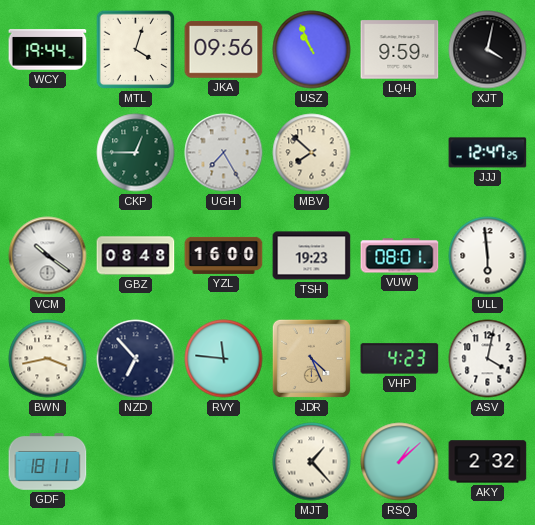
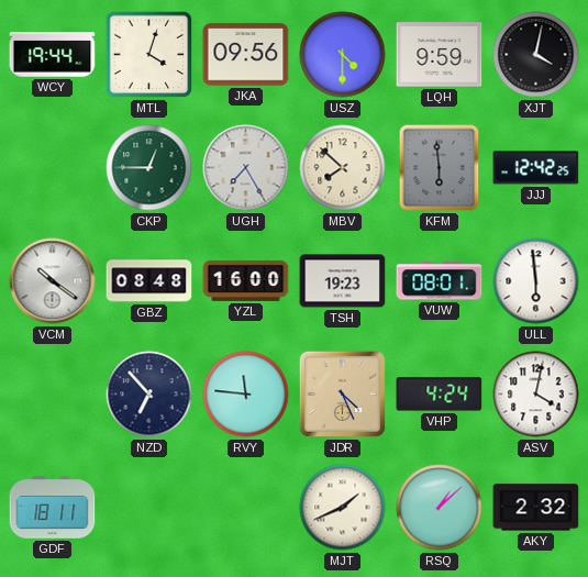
USZ: 10:56 -> 4:30 (343, 55)
KFM: none -> 5:59 (440, 168)
JJJ: 12:47 -> 12:42 (536, 168)
BWN: 3:43 -> none (48, 359)
VHP: 4:23 -> 4:24 (440, 395)
MJT: 1:23 -> 1:41 (343, 508)
